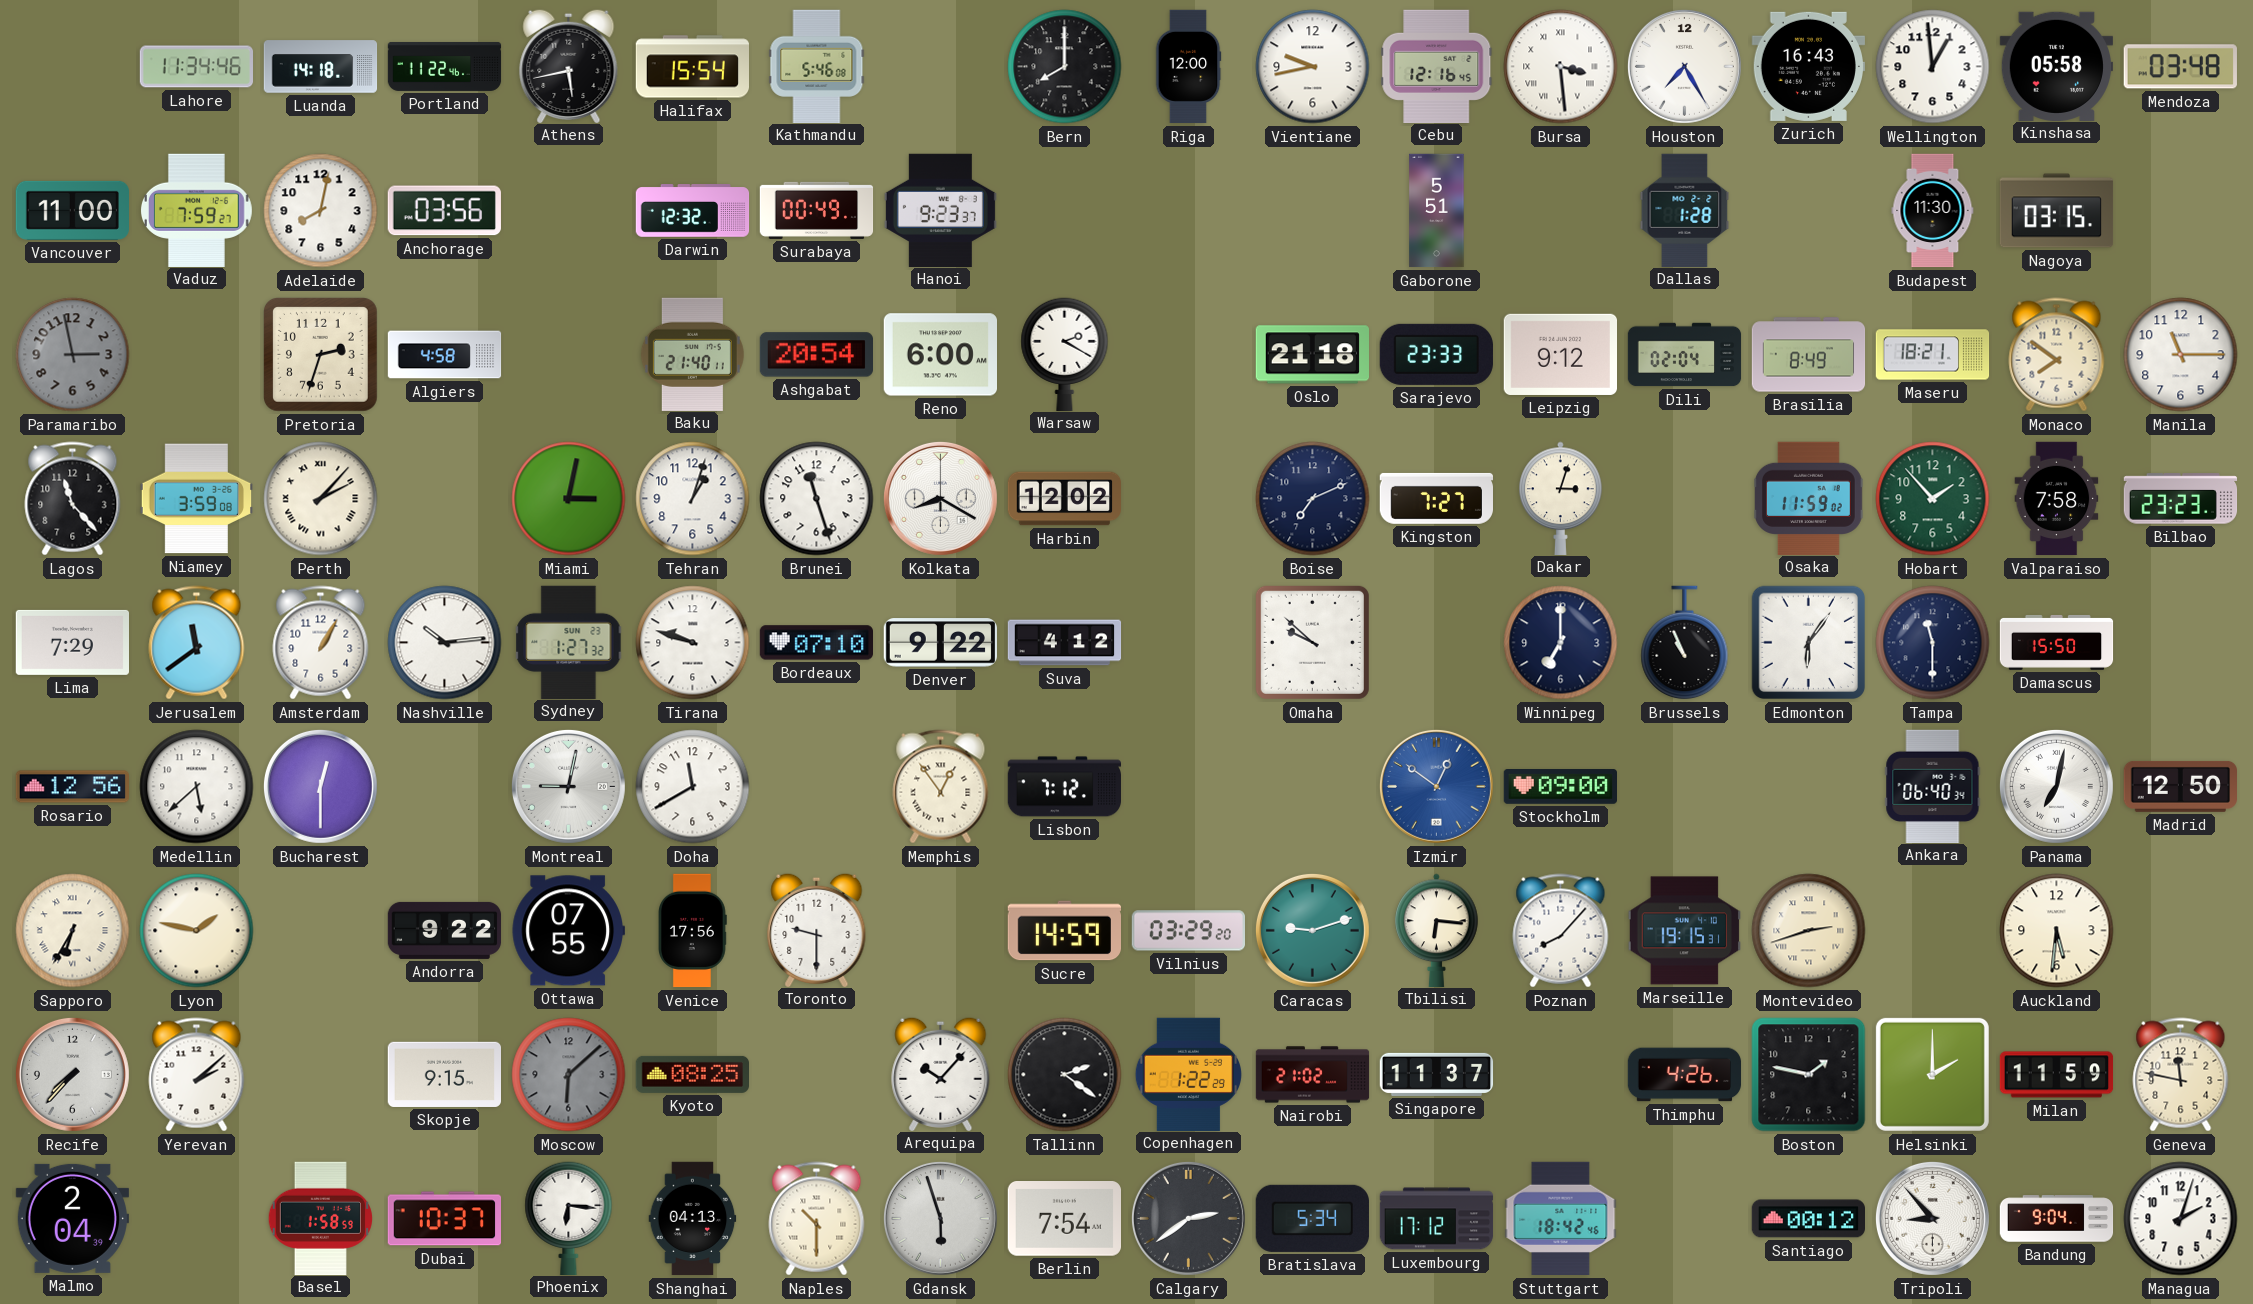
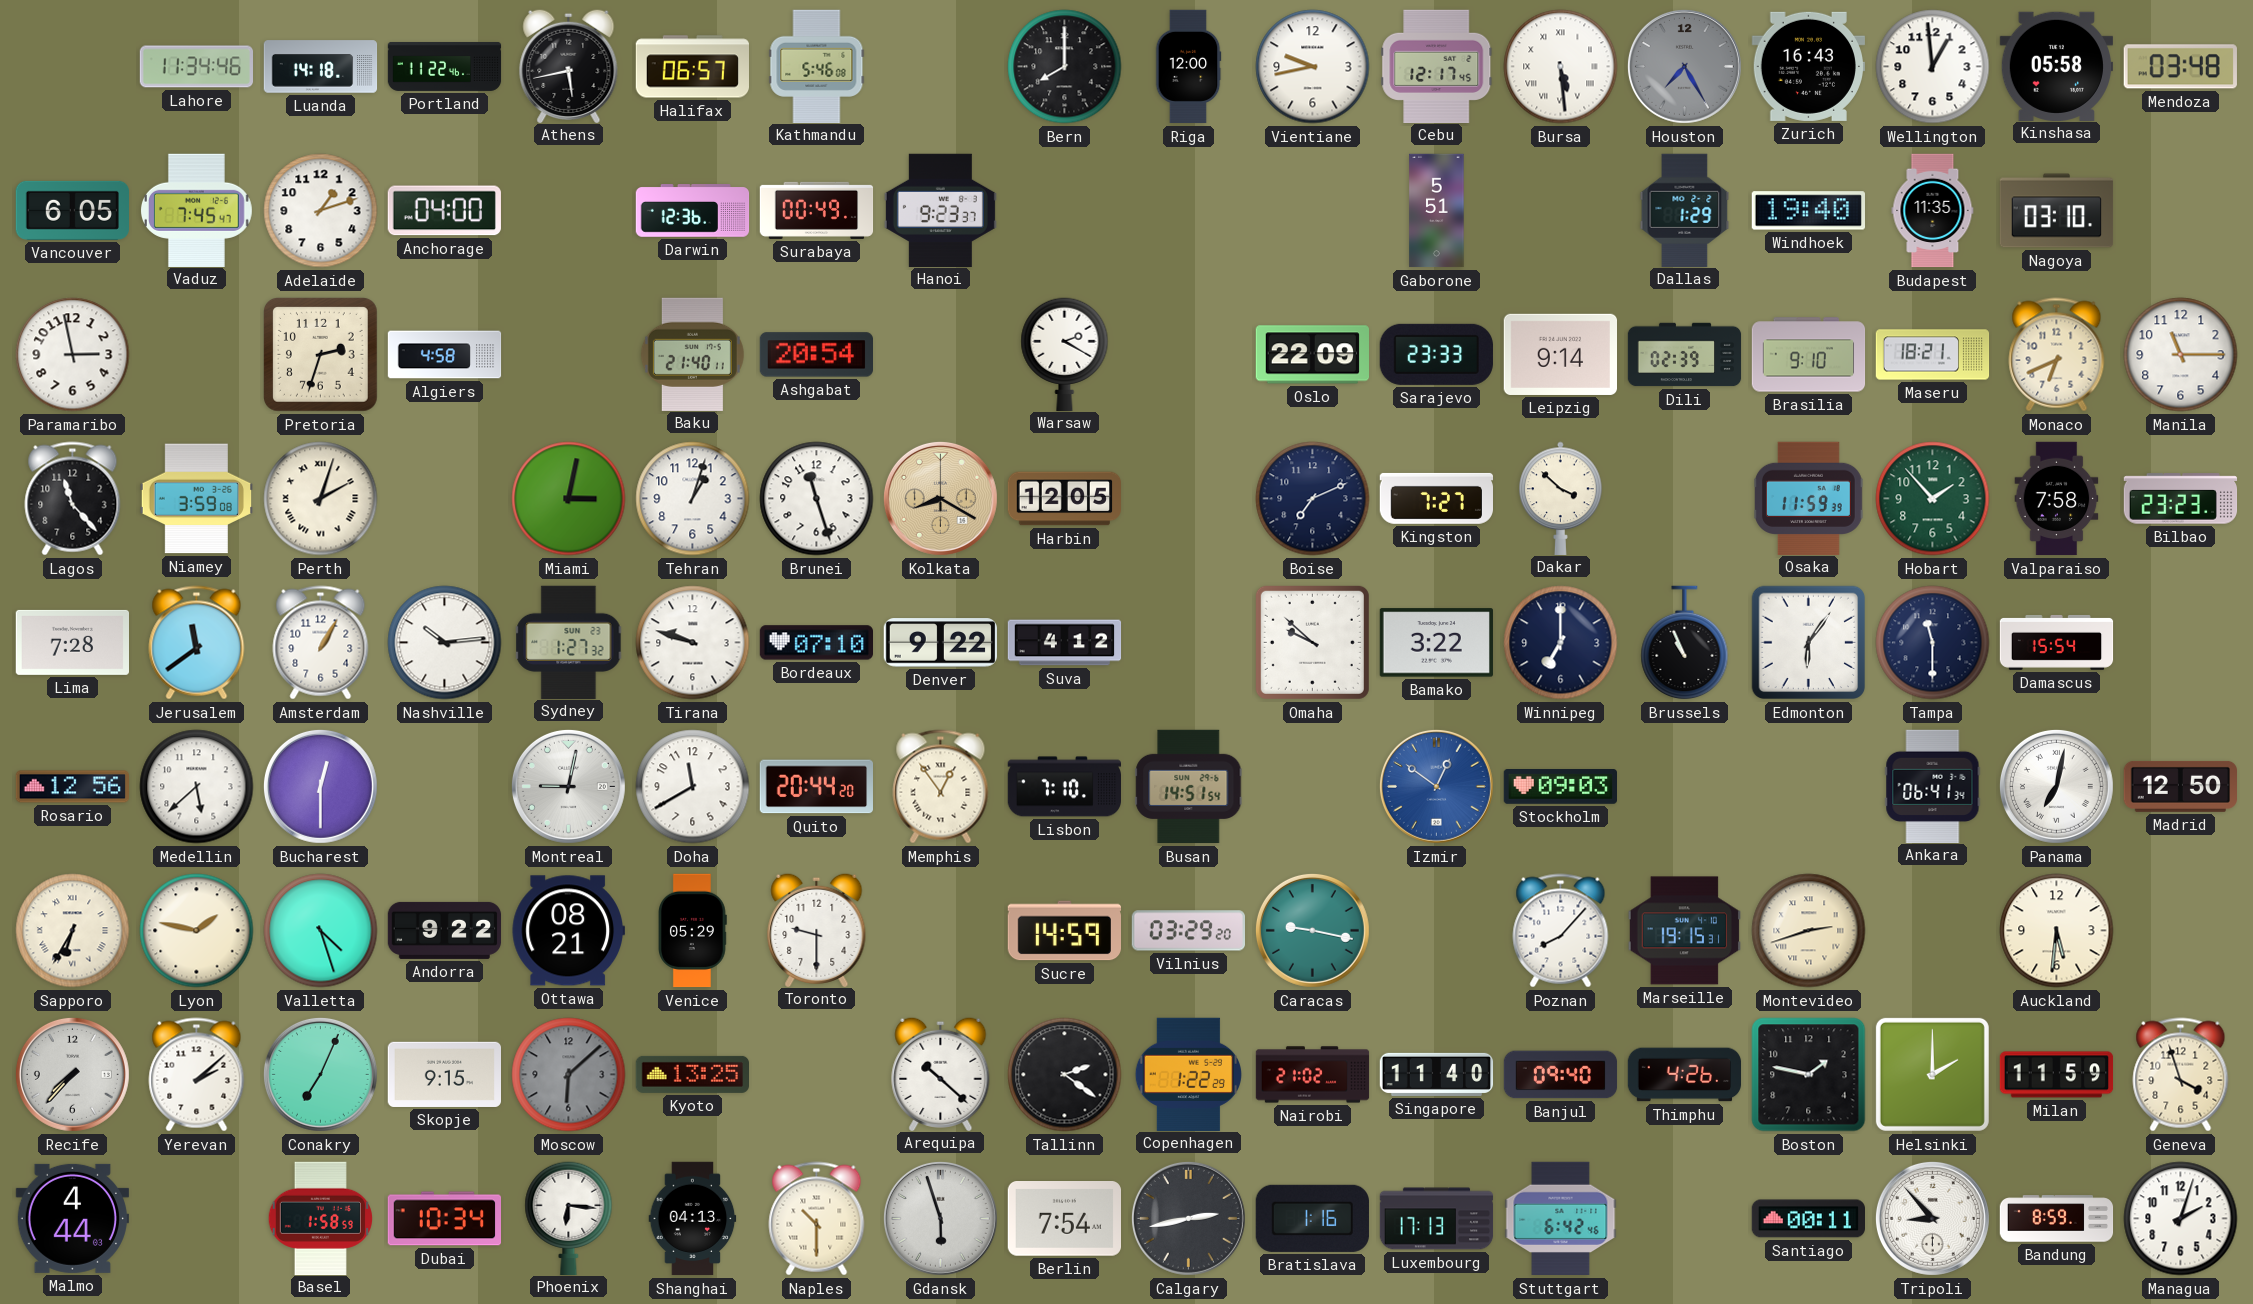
Halifax: 15:54 -> 06:57 (692, 67)
Cebu: 12:16 -> 12:17 (1437, 66)
Bursa: 3:29 -> 5:29 (1561, 67)
Houston dial: white -> grey (1684, 66)
Vancouver: 11:00 -> 6:05 (72, 210)
Vaduz: 7:59 -> 7:45 (196, 210)
Adelaide: 8:02 -> 1:12 (321, 211)
Anchorage: 03:56 -> 04:00 (444, 211)
Darwin: 12:32 -> 12:36 (693, 211)
Dallas: 1:28 -> 1:29 (1685, 210)
Windhoek: none -> 19:40 (1808, 211)
Budapest: 11:30 -> 11:35 (1933, 211)
Nagoya: 03:15 -> 03:10 (2057, 211)
Paramaribo dial: grey -> white (73, 355)
Reno: 6:00 -> none (940, 355)
Oslo: 21:18 -> 22:09 (1312, 355)
Leipzig: 9:12 -> 9:14 (1560, 354)
Dili: 02:04 -> 02:39 (1685, 355)
Brasilia: 8:49 -> 9:10 (1809, 355)
Monaco: 7:51 -> 6:41 (2057, 355)
Perth: 2:07 -> 2:03 (321, 499)
Kolkata dial: white -> champagne (940, 498)
Harbin: 12:02 -> 12:05 (1065, 499)
Dakar: 3:03 -> 3:52 (1561, 498)
Osaka: 11:59:02 -> 11:59:39 (1809, 498)
Lima: 7:29 -> 7:28 (72, 642)
Bamako: none -> 3:22 (1436, 643)
Damascus: 15:50 -> 15:54 (2057, 642)
Quito: none -> 20:44 (816, 787)
Lisbon: 7:12 -> 7:10 (1064, 787)
Busan: none -> 14:51 (1189, 787)
Stockholm: 09:00 -> 09:03 (1560, 787)
Ankara: 06:40 -> 06:41 (1933, 786)
Valletta: none -> 4:27 (321, 931)
Ottawa: 07:55 -> 08:21 (568, 931)
Venice: 17:56 -> 05:29 (693, 931)
Caracas: 9:12 -> 9:17 (1312, 930)
Tbilisi: 6:16 -> none (1437, 930)
Conakry: none -> 7:04 (320, 1074)
Kyoto: 08:25 -> 13:25 (692, 1074)
Arequipa: 10:07 -> 10:22 (941, 1073)
Singapore: 11:37 -> 11:40 (1437, 1074)
Banjul: none -> 09:40 (1561, 1075)
Geneva: 11:47 -> 3:57 (2181, 1075)
Malmo: 2:04 -> 4:44 (72, 1218)
Dubai: 10:37 -> 10:34 (444, 1219)
Calgary: 2:39 -> 2:43 (1188, 1218)
Bratislava: 5:34 -> 1:16 (1312, 1218)
Luxembourg: 17:12 -> 17:13 (1437, 1219)
Stuttgart: 18:42 -> 6:42 (1561, 1219)
Santiago: 00:12 -> 00:11 (1808, 1219)
Bandung: 9:04 -> 8:59 (2057, 1219)
